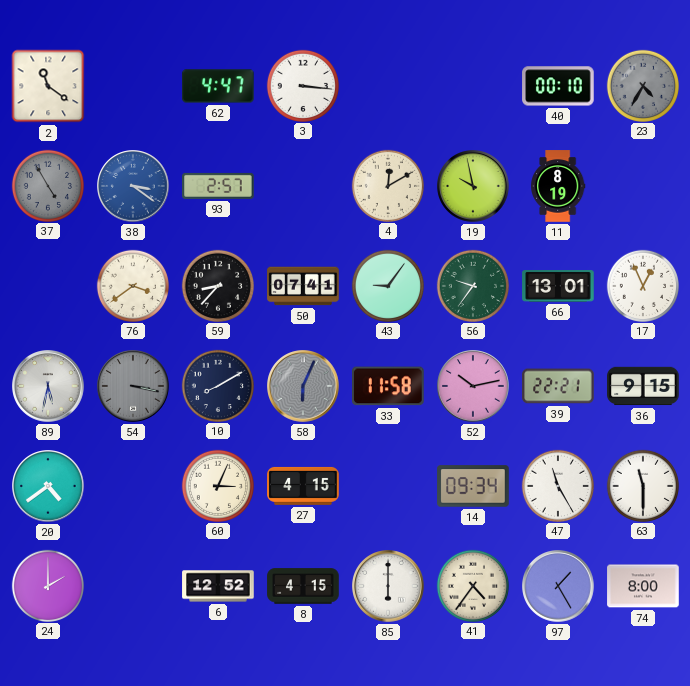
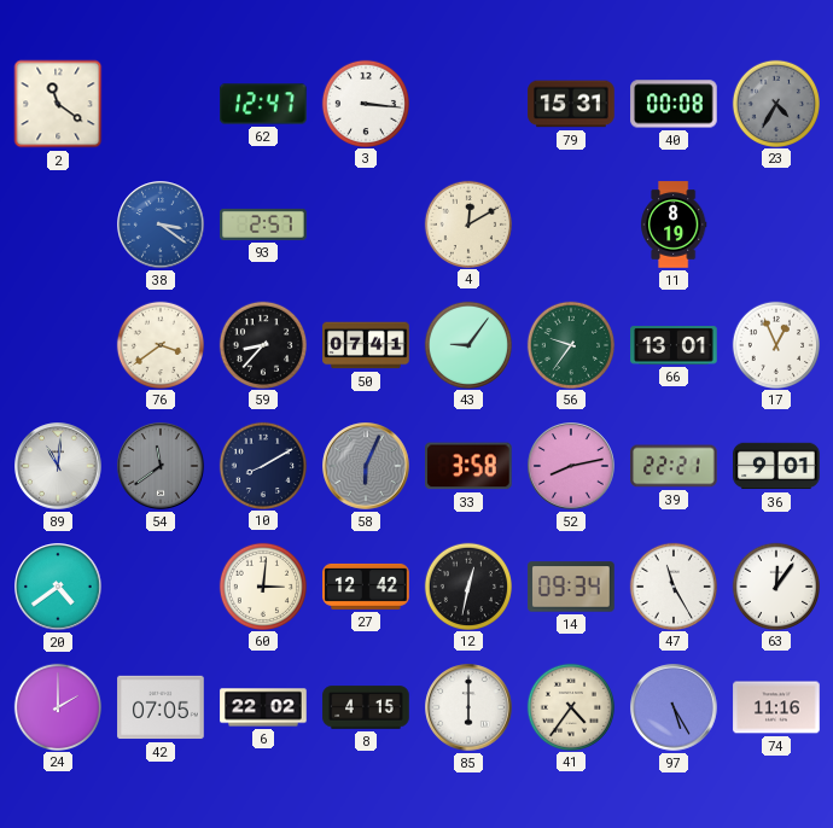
62: 4:47 -> 12:47 (263, 104)
79: none -> 15:31 (571, 104)
40: 00:10 -> 00:08 (674, 104)
37: 4:55 -> none (47, 185)
19: 9:58 -> none (473, 186)
89: 5:32 -> 11:01 (58, 466)
54: 3:17 -> 11:39 (161, 466)
33: 11:58 -> 3:58 (470, 466)
52: 10:13 -> 8:13 (571, 466)
36: 9:15 -> 9:01 (776, 466)
60: 3:04 -> 3:01 (262, 585)
27: 4:15 -> 12:42 (366, 587)
12: none -> 12:32 (467, 585)
63: 11:30 -> 12:06 (775, 585)
42: none -> 07:05 (161, 707)
6: 12:52 -> 22:02 (263, 707)
97: 1:25 -> 5:25 (674, 707)
74: 8:00 -> 11:16 (776, 707)
